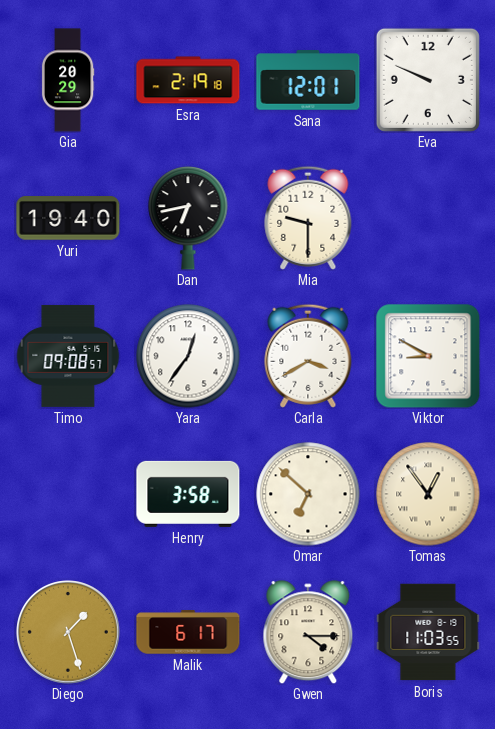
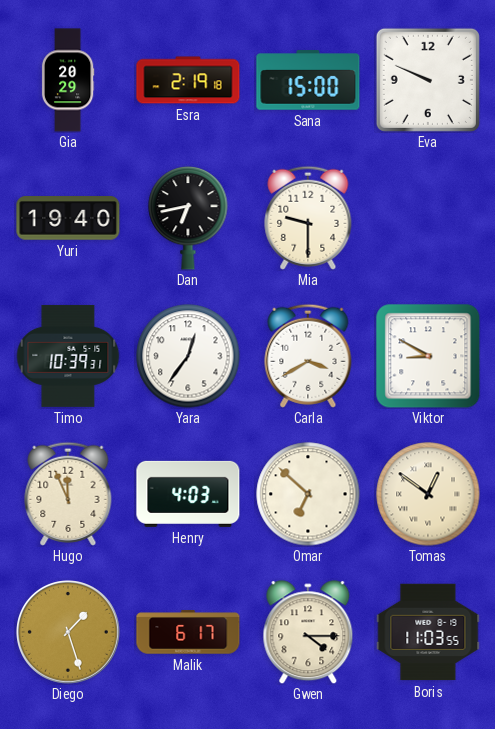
Sana: 12:01 -> 15:00 (308, 80)
Timo: 09:08 -> 10:39 (68, 356)
Hugo: none -> 11:56 (68, 494)
Henry: 3:58 -> 4:03 (188, 494)
Tomas: 12:54 -> 12:51 (428, 494)
